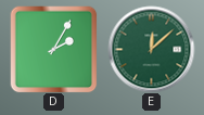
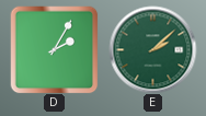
E: 12:08 -> 2:08 (152, 49)
